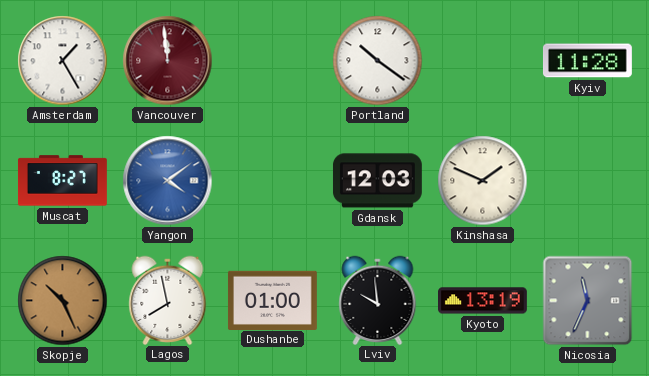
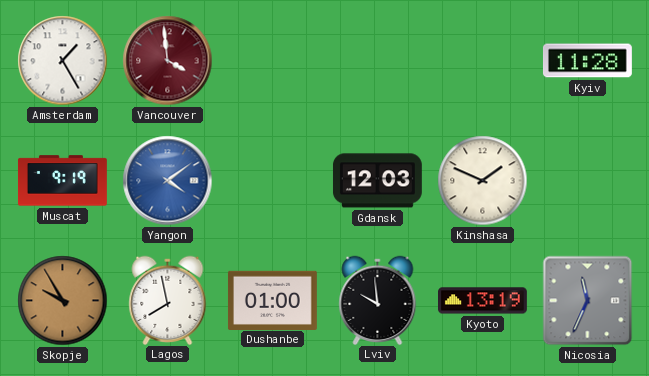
Vancouver: 11:59 -> 3:59 (168, 61)
Portland: 10:21 -> none (378, 61)
Muscat: 8:27 -> 9:19 (62, 181)
Skopje: 10:26 -> 9:55 (63, 301)
